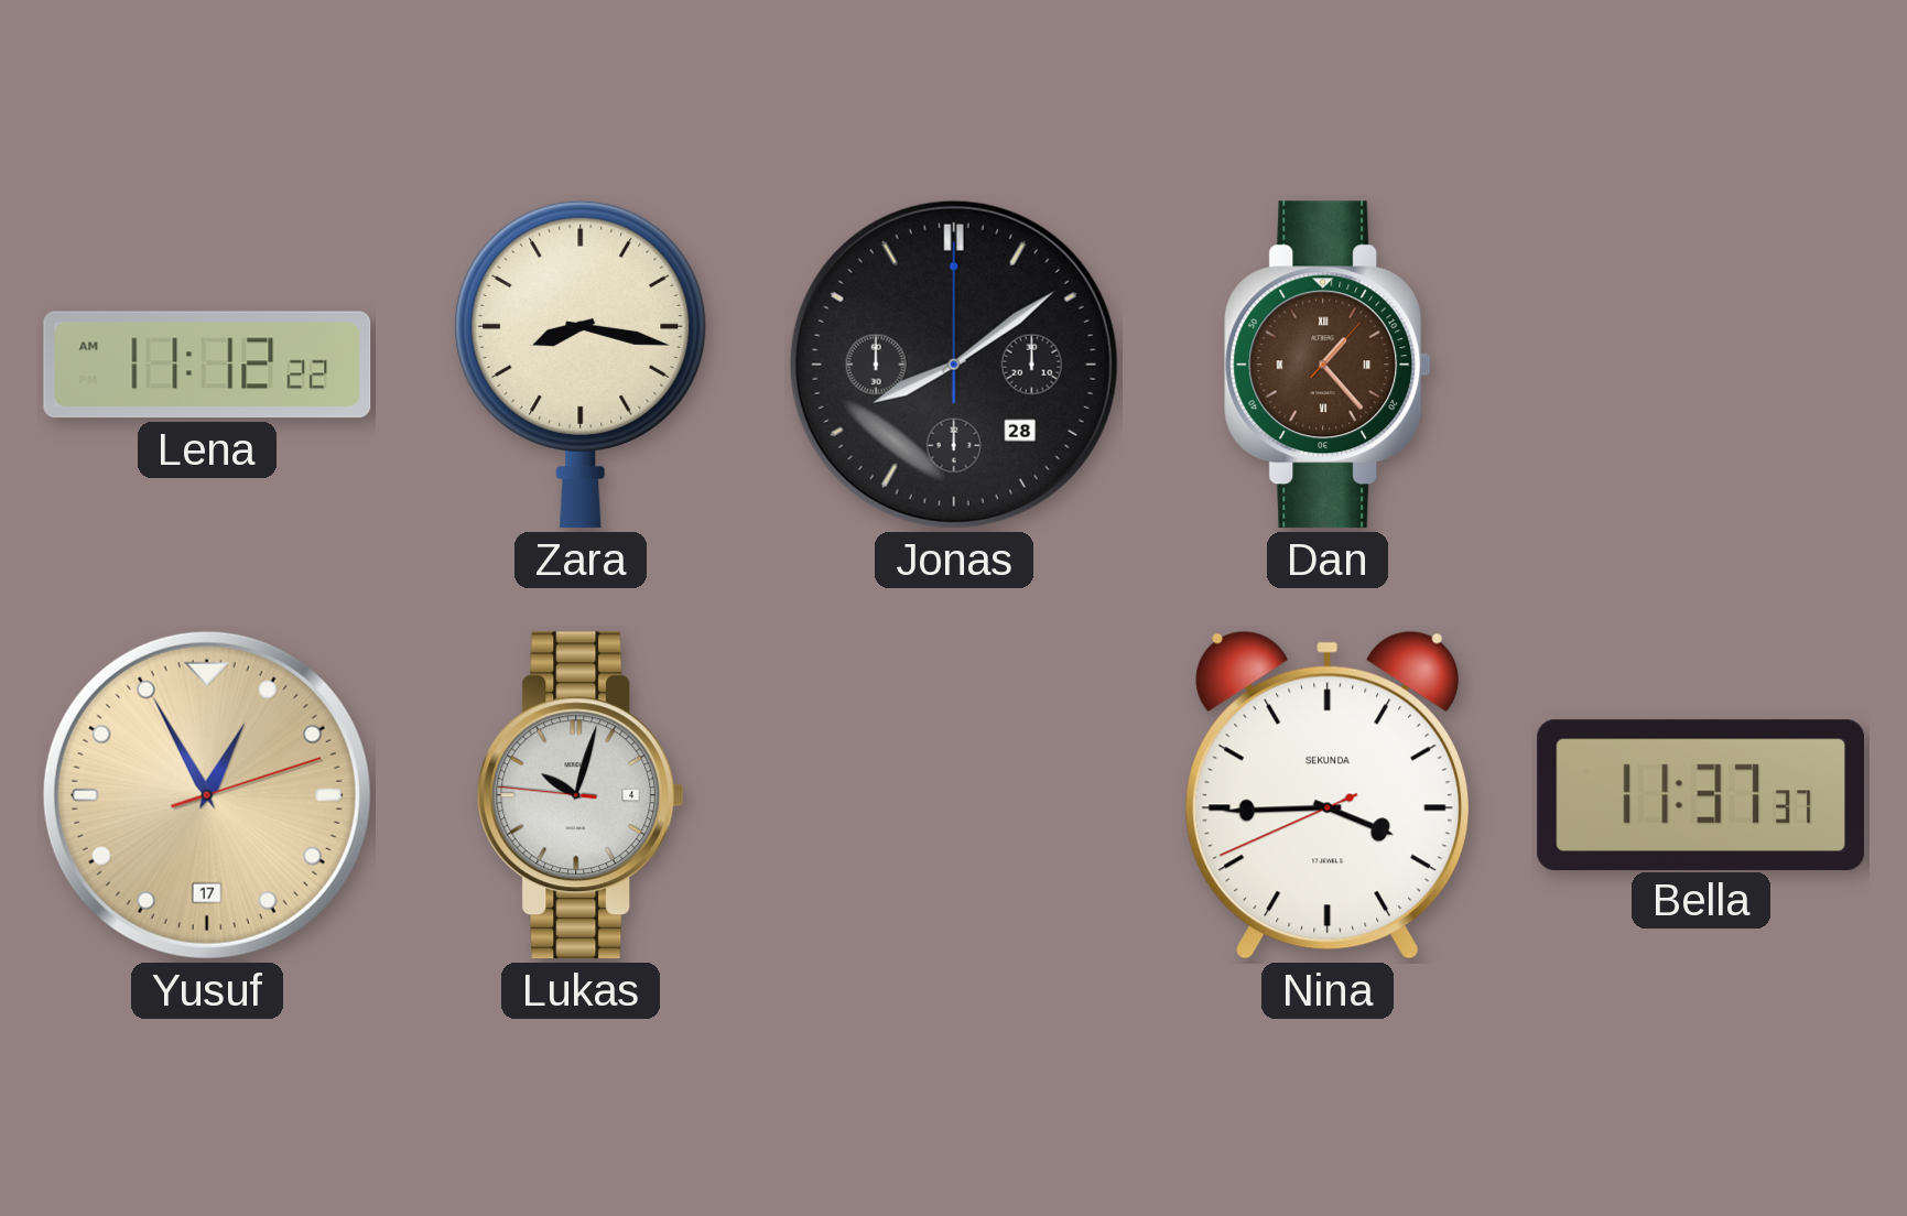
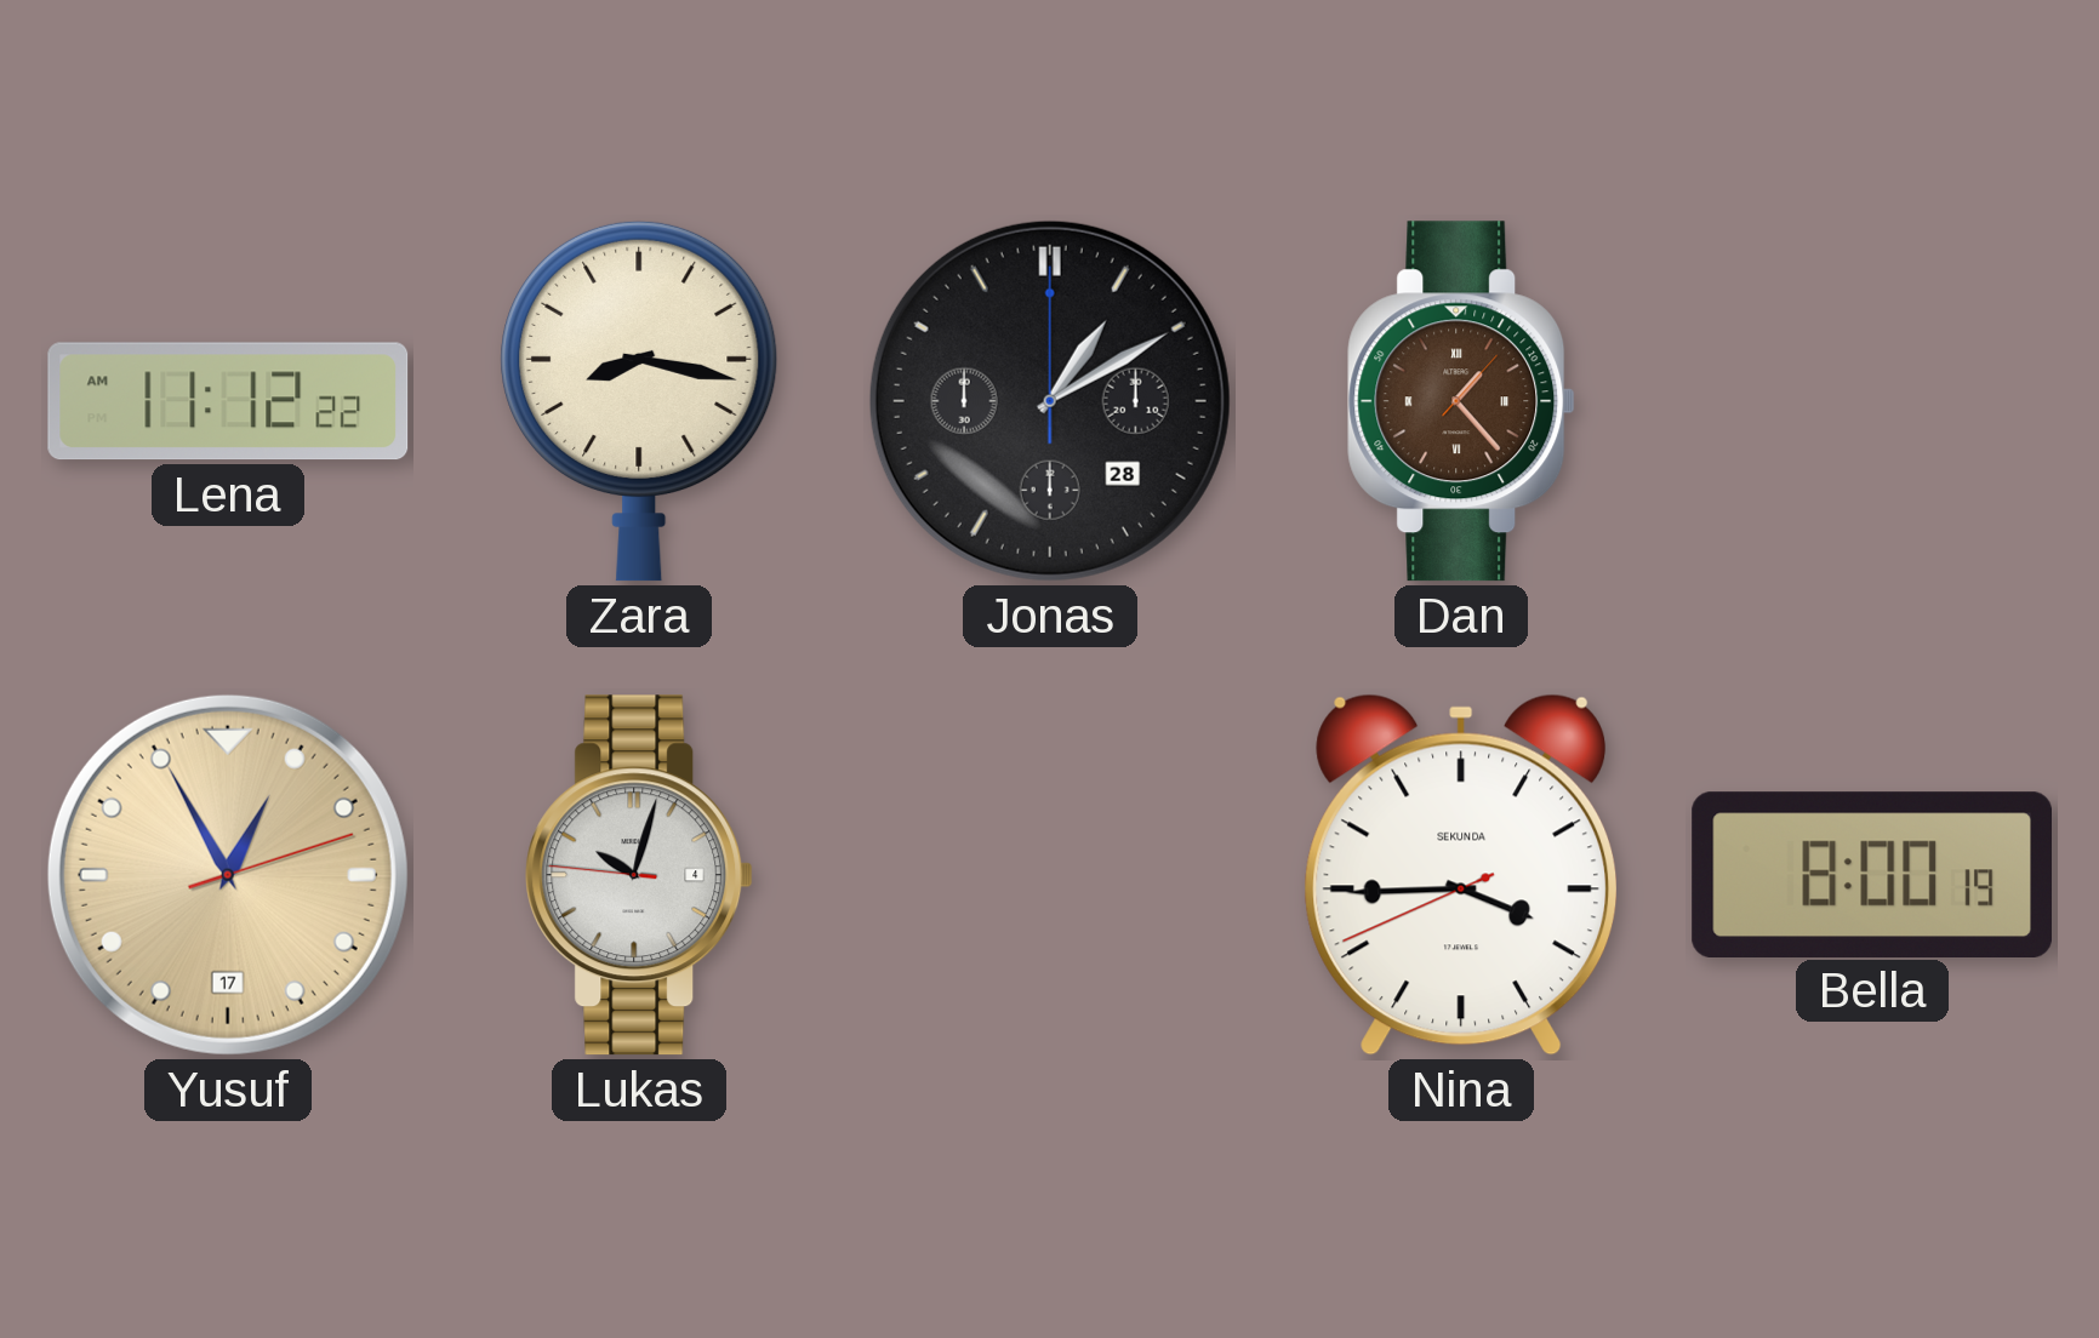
Jonas: 8:09 -> 1:10 (1050, 401)
Bella: 11:37 -> 8:00 (1871, 874)
